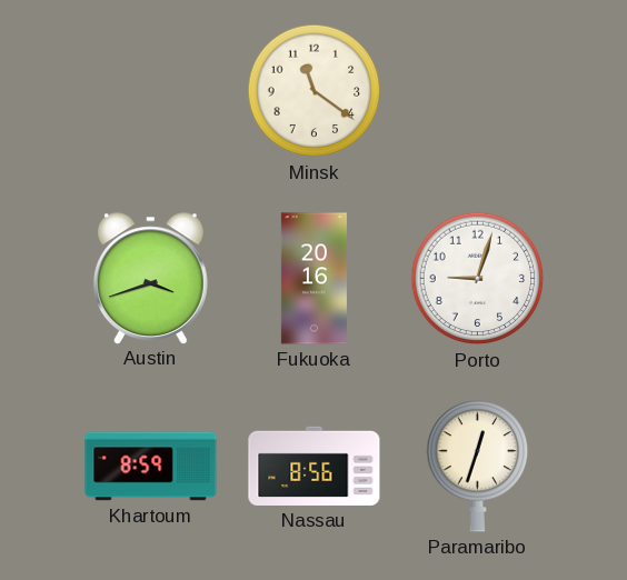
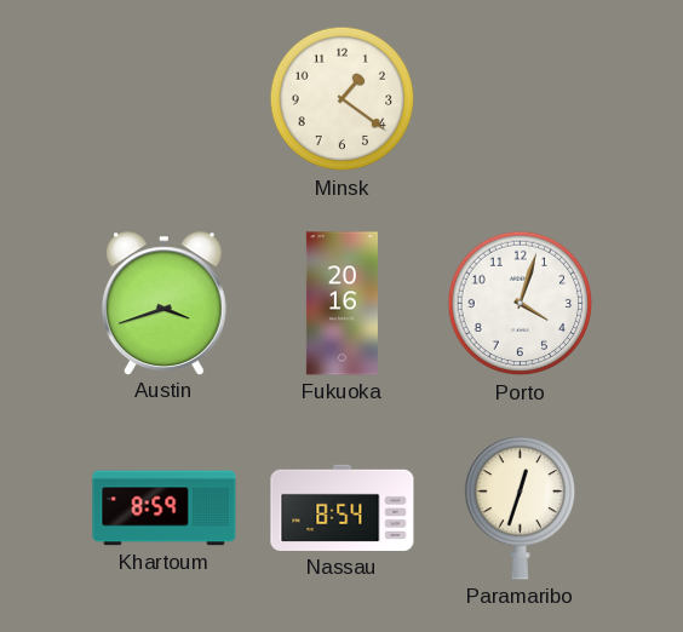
Minsk: 11:21 -> 1:21 (343, 99)
Porto: 9:03 -> 4:03 (521, 304)
Nassau: 8:56 -> 8:54 (343, 507)
